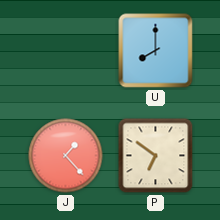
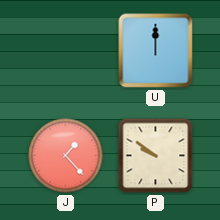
U: 8:00 -> 12:00 (156, 51)
P: 6:51 -> 9:51 (156, 156)
